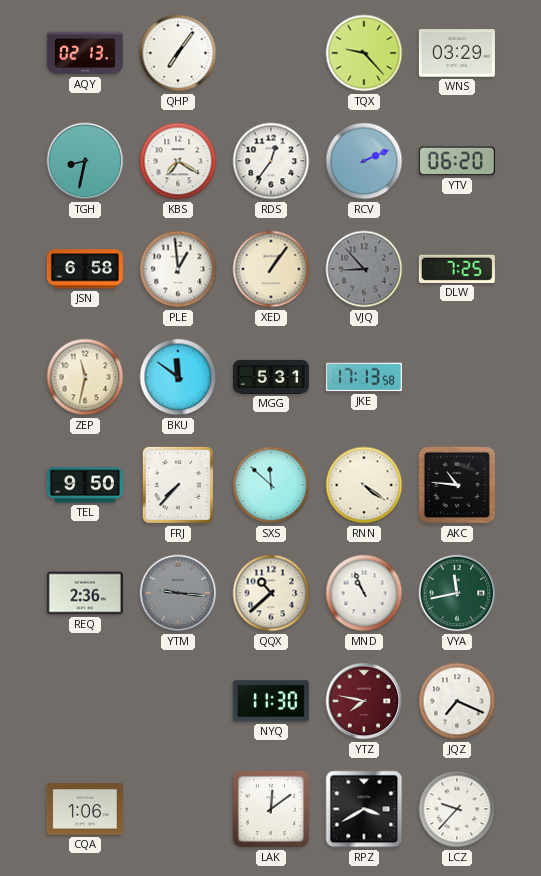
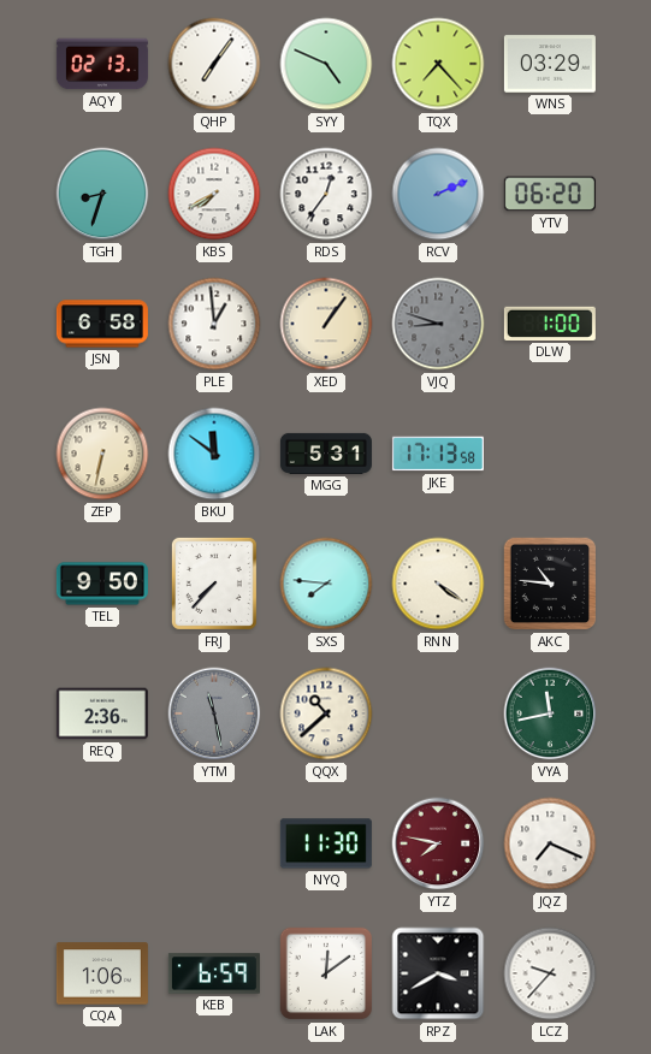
SYY: none -> 4:49 (326, 64)
TQX: 9:23 -> 7:23 (438, 64)
TGH: 8:32 -> 8:33 (102, 194)
KBS: 7:20 -> 7:40 (214, 194)
VJQ: 8:53 -> 8:48 (438, 324)
DLW: 7:25 -> 1:00 (550, 324)
ZEP: 11:32 -> 6:32 (102, 454)
SXS: 11:52 -> 7:46 (326, 584)
YTM: 9:16 -> 11:28 (214, 713)
MND: 10:56 -> none (364, 593)
KEB: none -> 6:59 (214, 973)
